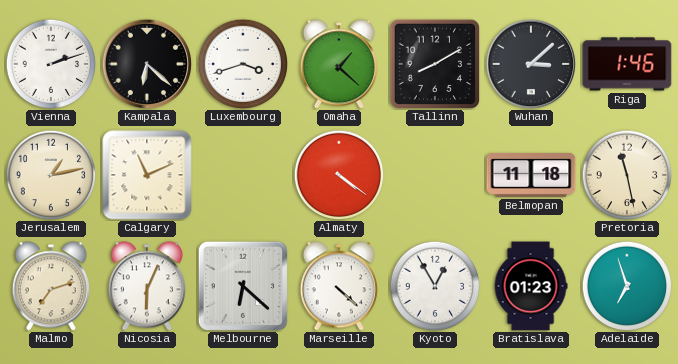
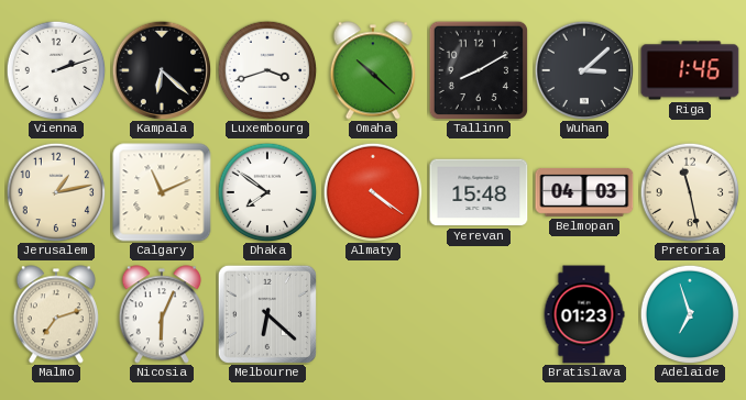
Omaha: 1:22 -> 10:22 (373, 70)
Dhaka: none -> 7:51 (267, 192)
Yerevan: none -> 15:48 (479, 192)
Belmopan: 11:18 -> 04:03 (584, 192)
Marseille: 4:22 -> none (339, 286)
Kyoto: 12:55 -> none (435, 286)
